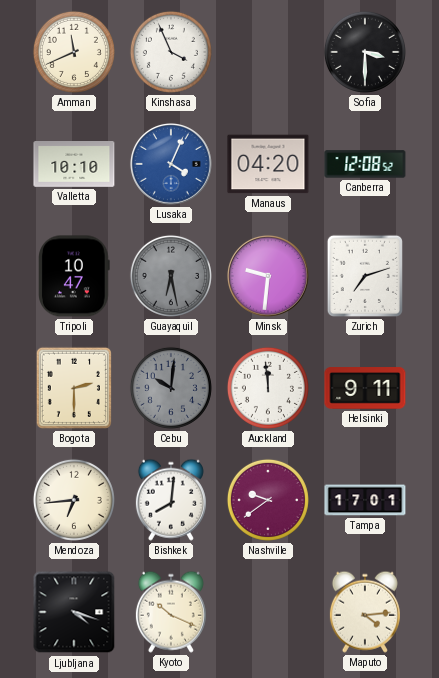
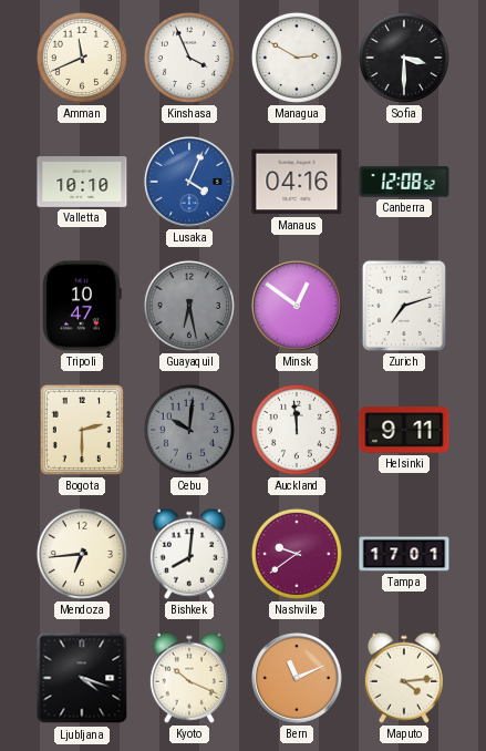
Managua: none -> 2:50 (297, 58)
Manaus: 04:20 -> 04:16 (297, 182)
Minsk: 9:31 -> 12:51 (297, 306)
Bern: none -> 11:11 (297, 678)
